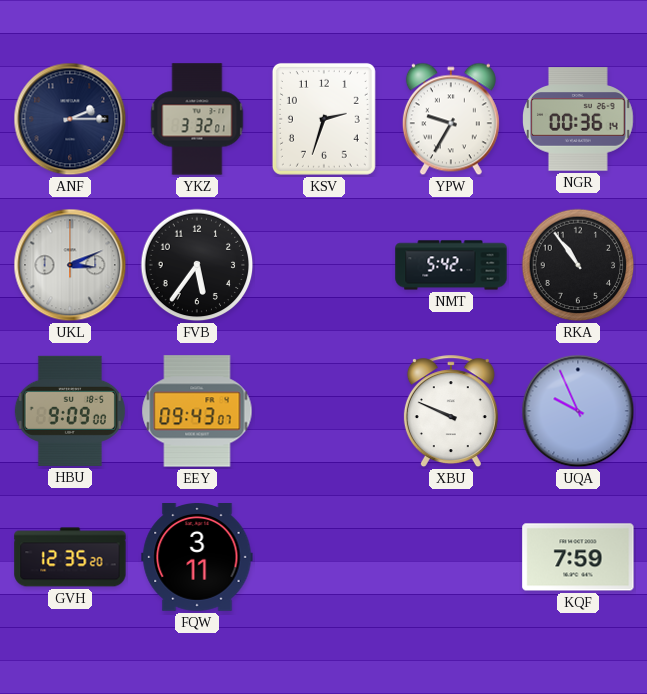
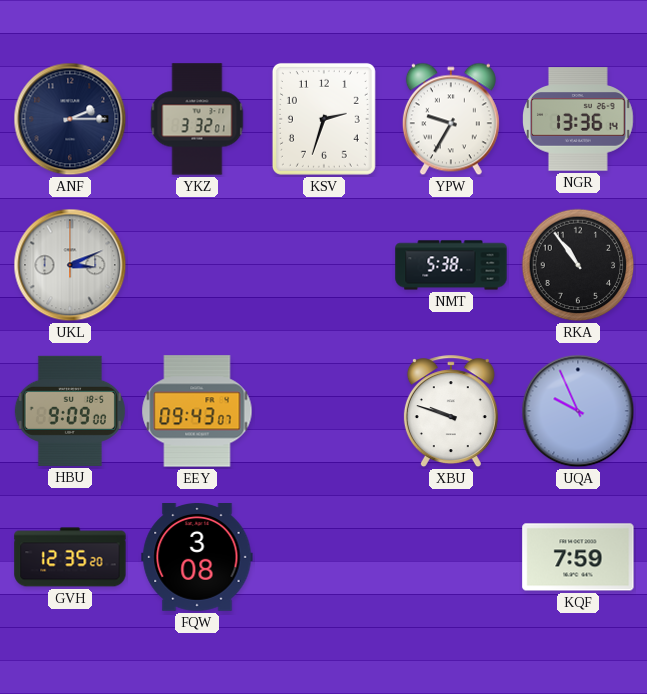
NGR: 00:36 -> 13:36 (579, 119)
FVB: 5:36 -> none (197, 265)
NMT: 5:42 -> 5:38 (451, 265)
XBU: 9:49 -> 9:48 (451, 412)
FQW: 3:11 -> 3:08 (197, 558)
